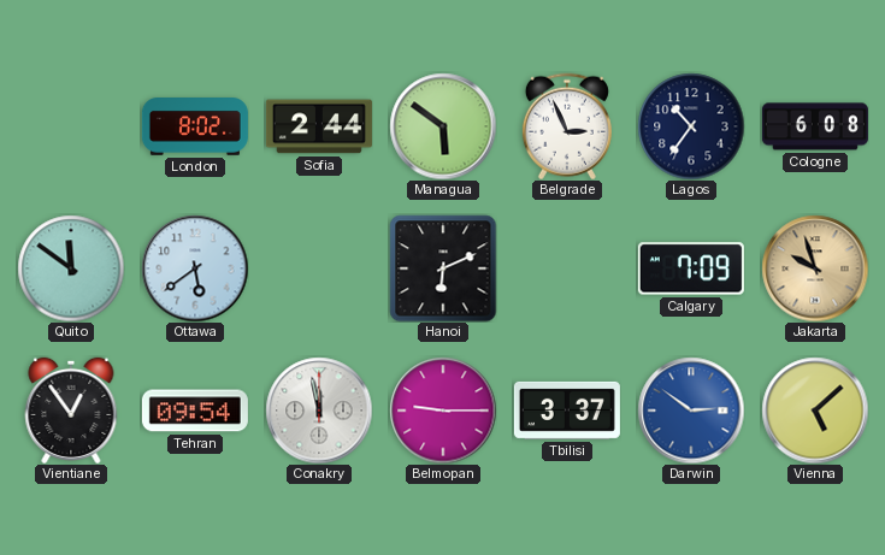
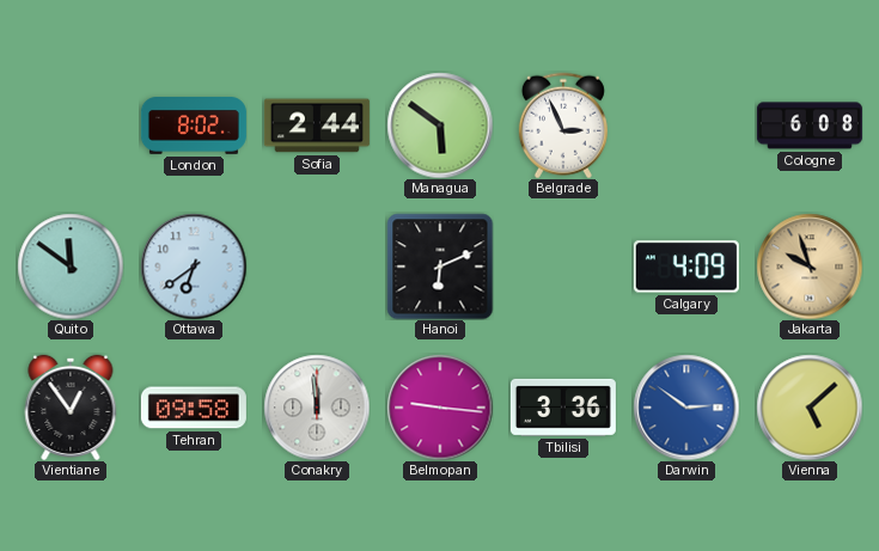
Lagos: 10:36 -> none (691, 126)
Ottawa: 5:39 -> 6:39 (194, 267)
Calgary: 7:09 -> 4:09 (686, 267)
Tehran: 09:54 -> 09:58 (194, 408)
Conakry: 11:58 -> 11:59 (317, 408)
Belmopan: 9:15 -> 9:16 (440, 408)
Tbilisi: 3:37 -> 3:36 (563, 408)
